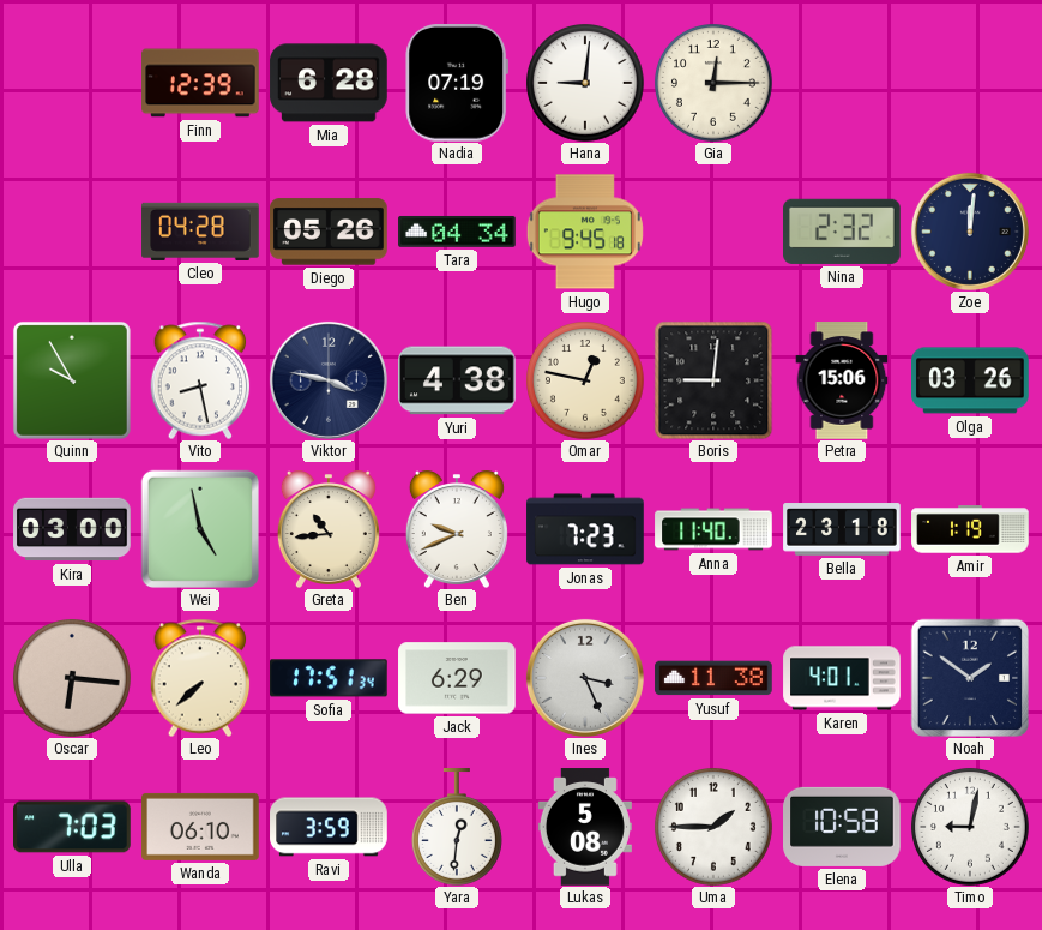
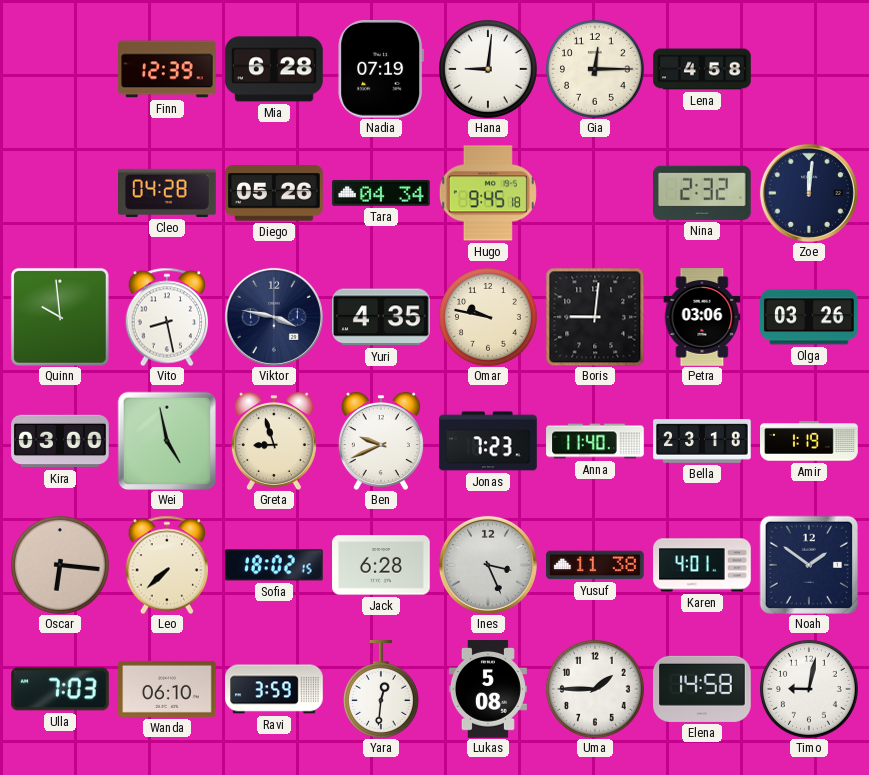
Lena: none -> 4:58 (702, 69)
Quinn: 9:55 -> 9:59 (60, 317)
Yuri: 4:38 -> 4:35 (382, 317)
Omar: 12:47 -> 9:47 (489, 318)
Petra: 15:06 -> 03:06 (702, 317)
Greta: 10:44 -> 8:57 (274, 441)
Sofia: 17:51 -> 18:02 (275, 565)
Jack: 6:29 -> 6:28 (381, 565)
Elena: 10:58 -> 14:58 (702, 689)
